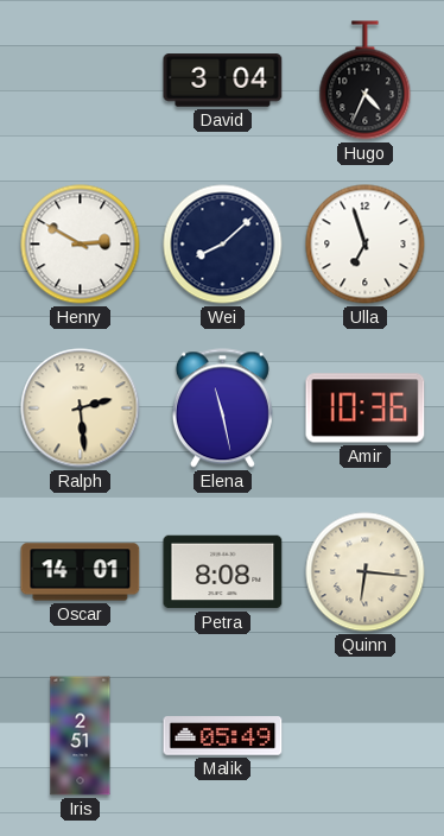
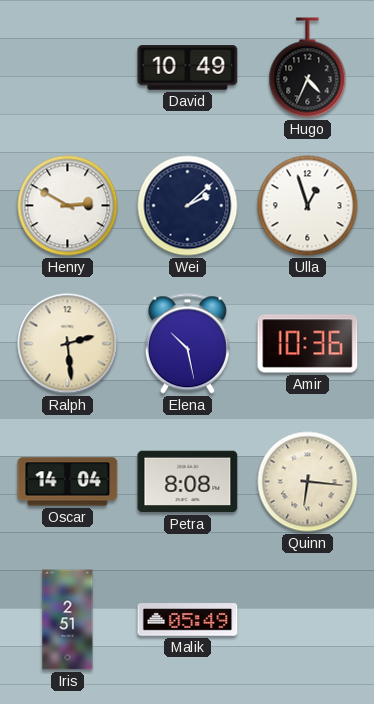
David: 3:04 -> 10:49 (188, 68)
Wei: 8:08 -> 2:08 (188, 206)
Ulla: 6:57 -> 12:57 (308, 206)
Elena: 11:28 -> 10:28 (187, 344)
Oscar: 14:01 -> 14:04 (68, 482)
